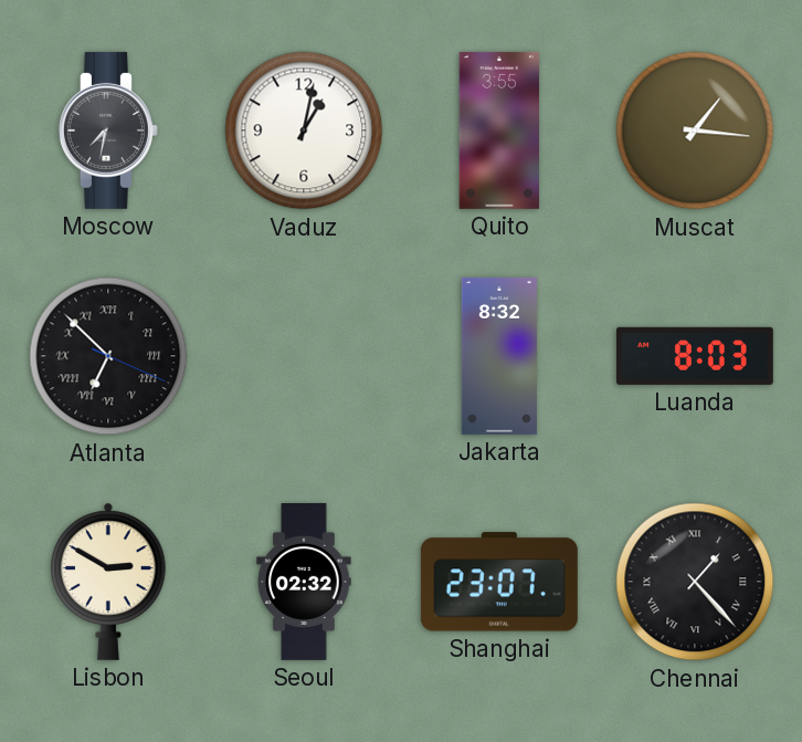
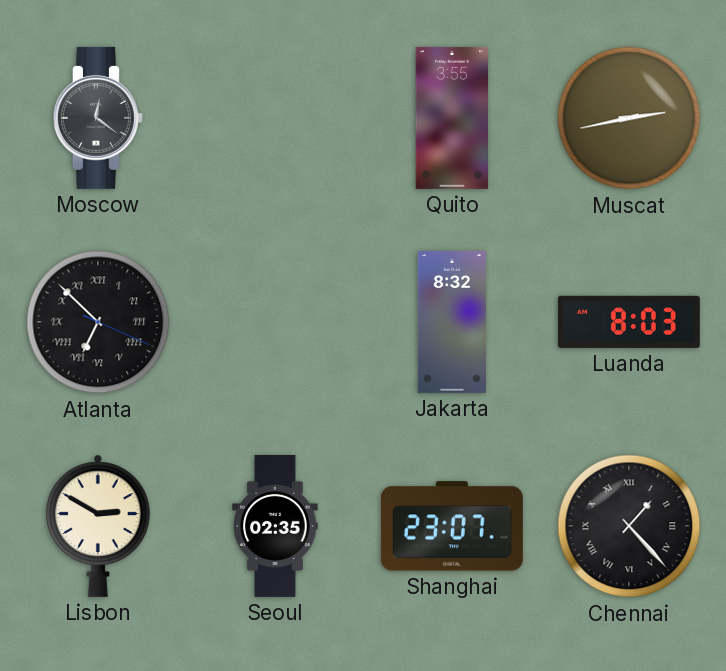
Moscow: 7:32 -> 12:21 (98, 118)
Vaduz: 1:02 -> none (304, 130)
Muscat: 1:16 -> 2:43 (629, 118)
Seoul: 02:32 -> 02:35 (275, 526)
